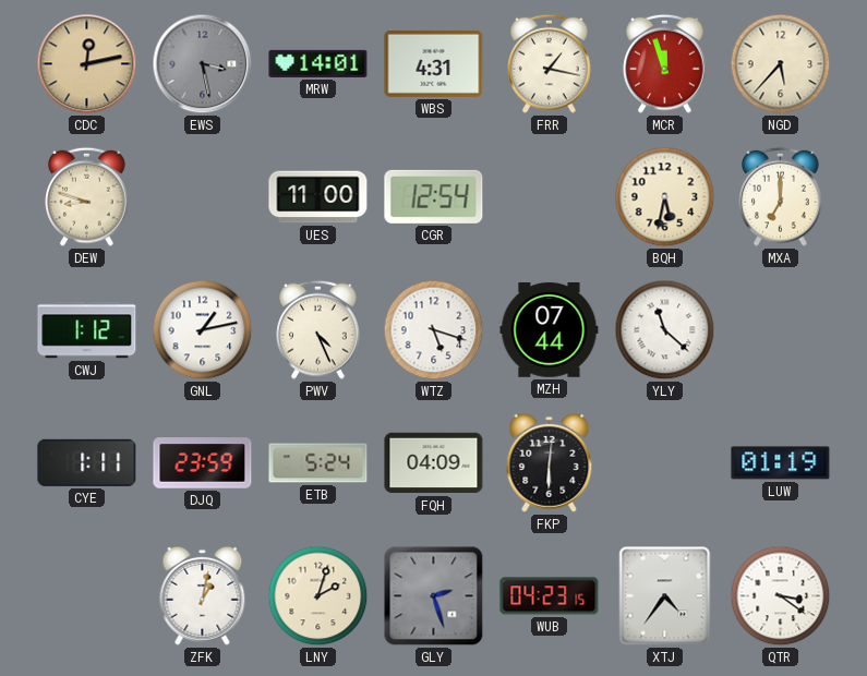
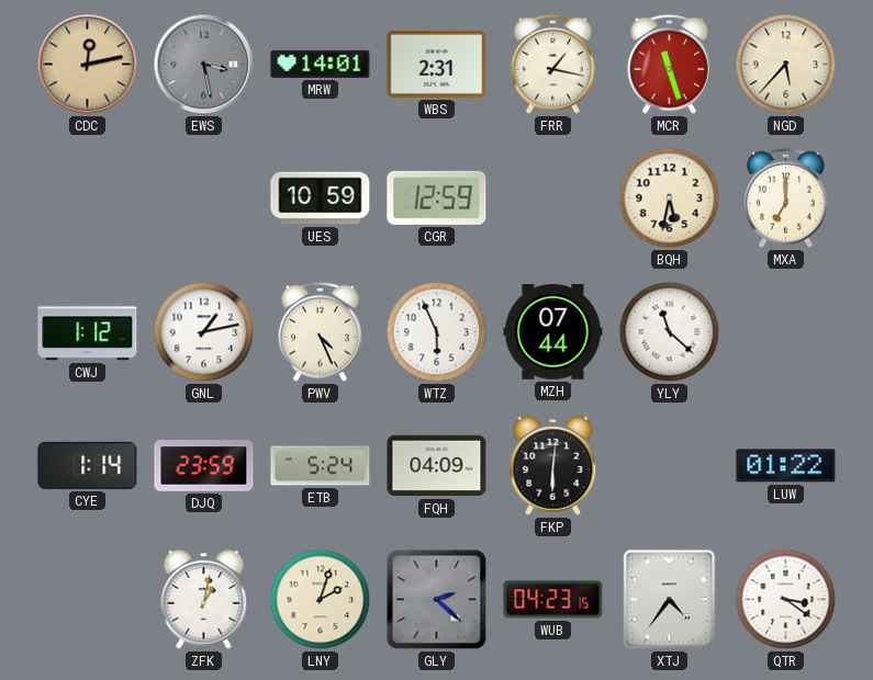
WBS: 4:31 -> 2:31 (437, 64)
MCR: 11:57 -> 11:27 (670, 64)
DEW: 8:48 -> none (87, 196)
UES: 11:00 -> 10:59 (321, 199)
CGR: 12:54 -> 12:59 (437, 197)
WTZ: 5:18 -> 5:56 (437, 332)
CYE: 1:11 -> 1:14 (88, 465)
LUW: 01:19 -> 01:22 (786, 466)
GLY: 2:27 -> 2:22 (437, 600)
